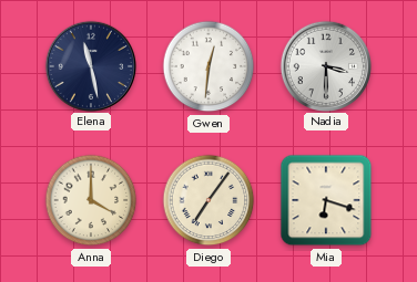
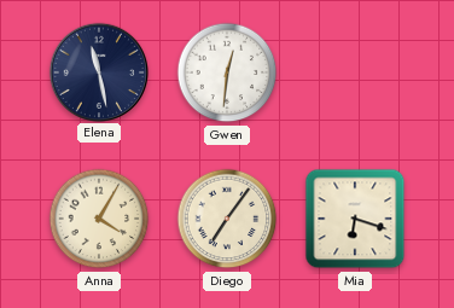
Nadia: 3:30 -> none (325, 65)
Anna: 4:00 -> 4:05 (99, 219)
